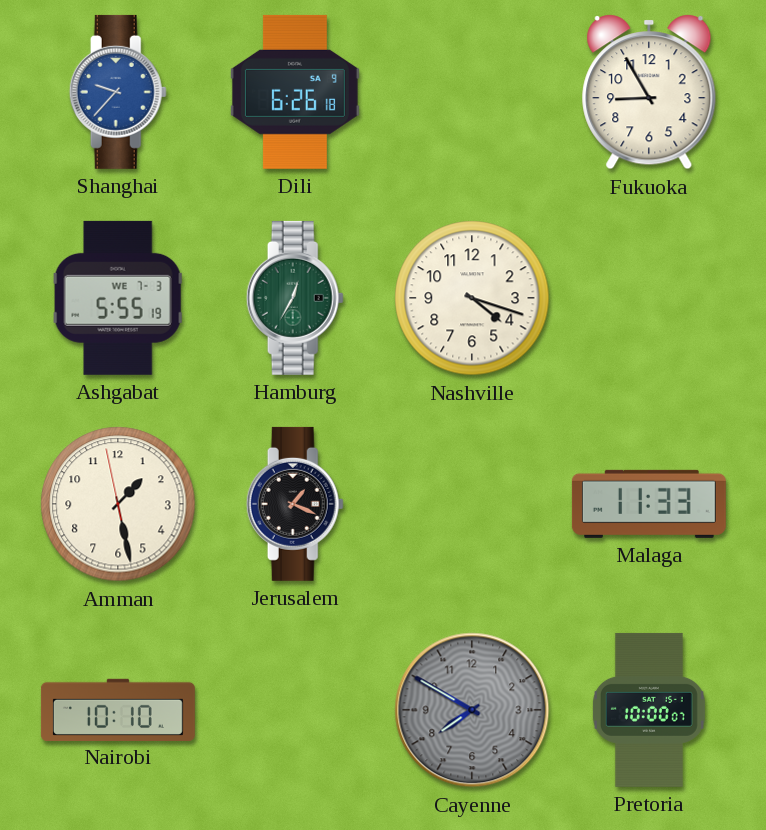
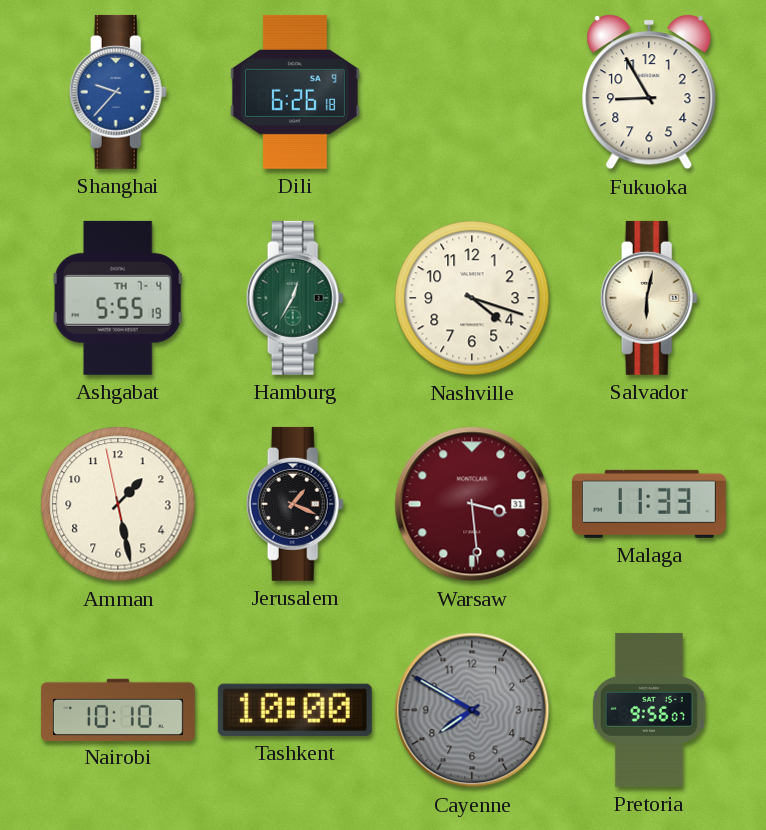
Ashgabat date: WE 7-3 -> TH 7-4 (118, 298)
Salvador: none -> 6:02 (649, 298)
Warsaw: none -> 3:29 (472, 504)
Tashkent: none -> 10:00 (295, 710)
Pretoria: 10:00 -> 9:56 (649, 710)
